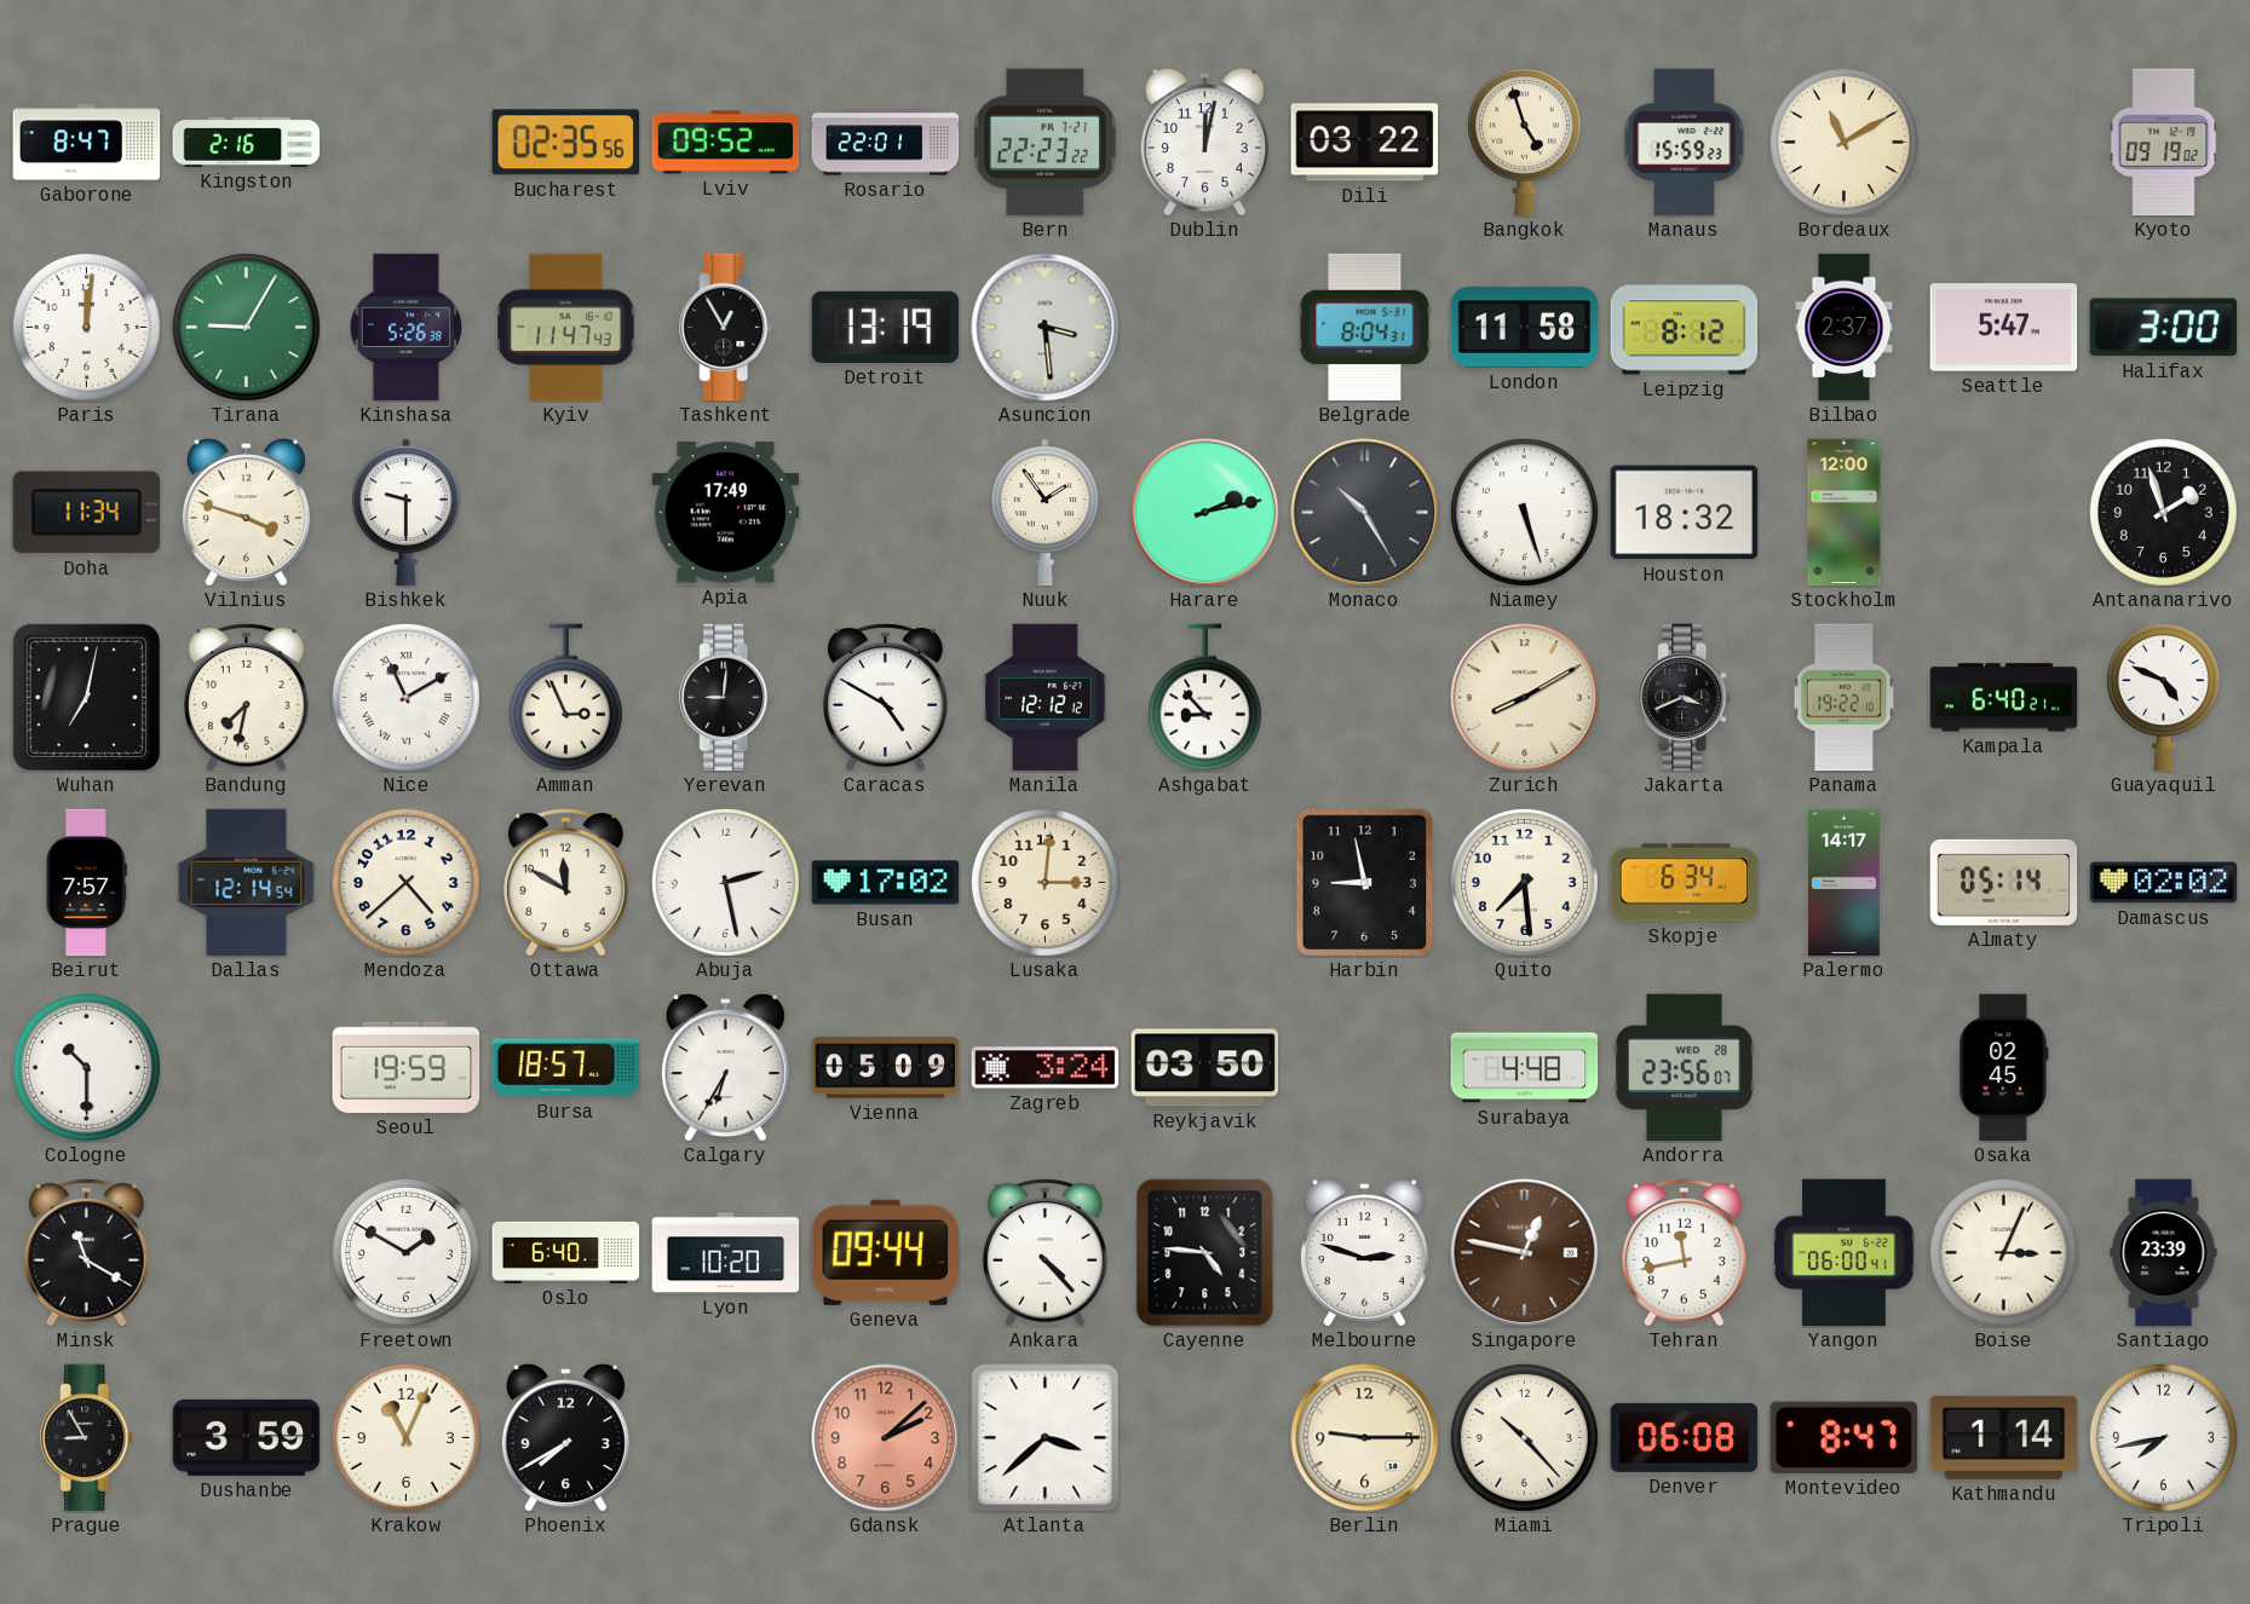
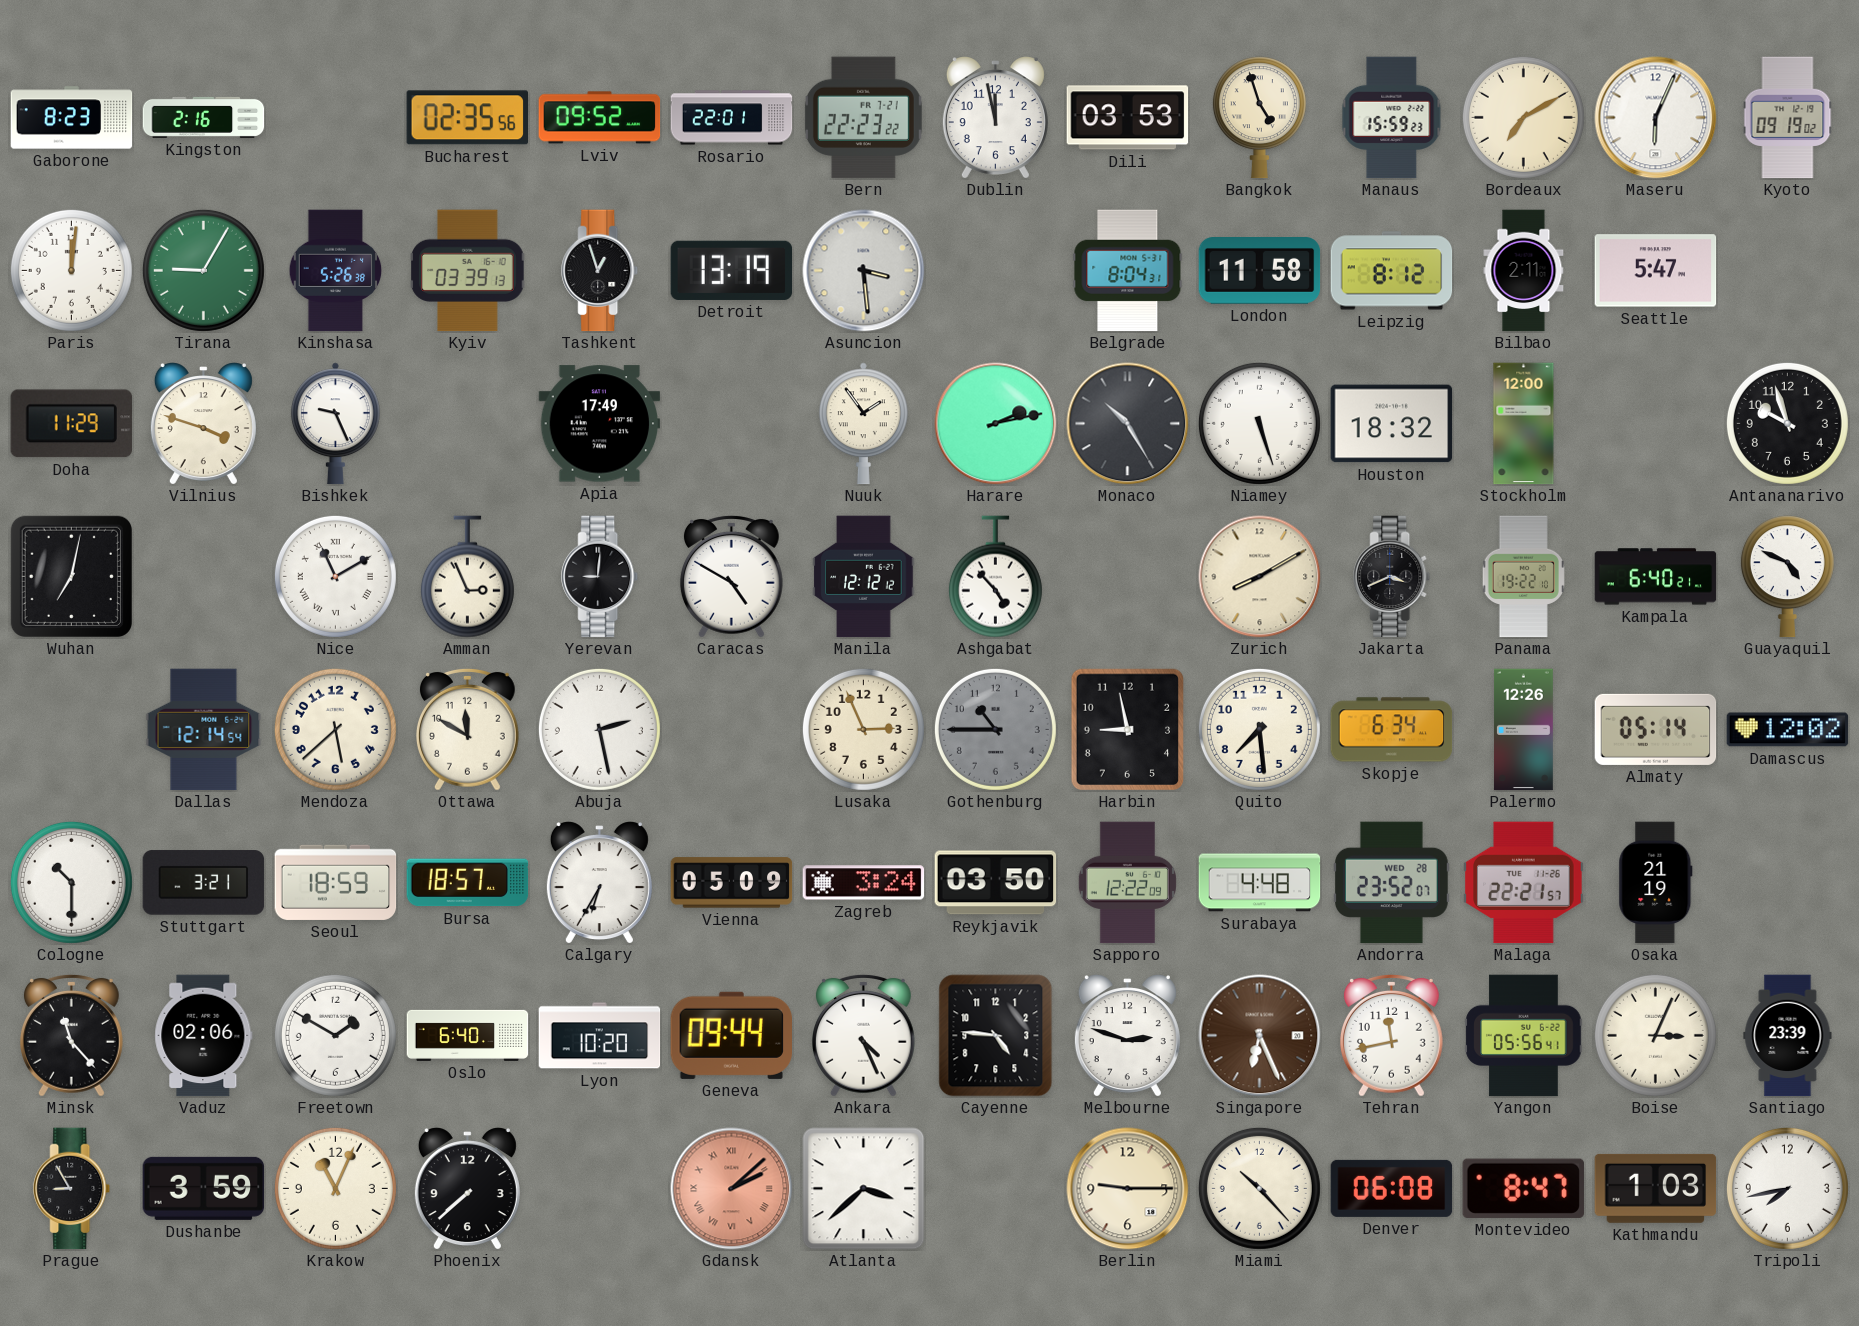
Gaborone: 8:47 -> 8:23 (72, 118)
Dublin: 12:02 -> 11:58 (995, 117)
Dili: 03:22 -> 03:53 (1128, 118)
Bordeaux: 11:10 -> 7:10 (1523, 117)
Maseru: none -> 6:04 (1656, 118)
Kyiv: 11:47 -> 03:39 (468, 271)
Tashkent: 12:55 -> 12:57 (600, 271)
Bilbao: 2:37 -> 2:11 (1524, 271)
Halifax: 3:00 -> none (2163, 328)
Doha: 11:34 -> 11:29 (71, 424)
Bishkek: 9:30 -> 9:26 (335, 424)
Antananarivo: 1:57 -> 9:57 (1787, 423)
Bandung: 7:32 -> none (246, 697)
Ashgabat: 8:53 -> 4:53 (995, 577)
Beirut: 7:57 -> none (86, 883)
Mendoza: 4:38 -> 5:38 (335, 729)
Busan: 17:02 -> none (886, 883)
Lusaka: 3:01 -> 2:56 (863, 729)
Gothenburg: none -> 10:45 (995, 729)
Palermo: 14:17 -> 12:26 (1524, 730)
Damascus: 02:02 -> 12:02 (1788, 730)
Stuttgart: none -> 3:21 (204, 883)
Seoul: 19:59 -> 18:59 (336, 882)
Sapporo: none -> 12:22 (1127, 883)
Andorra: 23:56 -> 23:52 (1391, 883)
Malaga: none -> 22:21 (1524, 883)
Osaka: 02:45 -> 21:19 (1656, 883)
Minsk: 11:20 -> 11:23 (71, 1035)
Vaduz: none -> 02:06 (204, 1036)
Ankara: 4:23 -> 4:26 (863, 1035)
Singapore: 12:47 -> 6:26 (1260, 1036)
Yangon: 06:00 -> 05:56 (1524, 1036)
Phoenix: 7:40 -> 7:38 (467, 1188)
Gdansk numerals: Arabic -> Roman (732, 1189)
Kathmandu: 1:14 -> 1:03 (1656, 1188)
